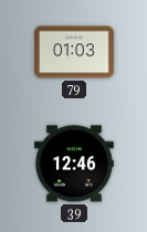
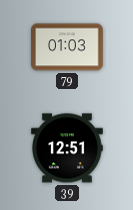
39: 12:46 -> 12:51 (67, 148)
